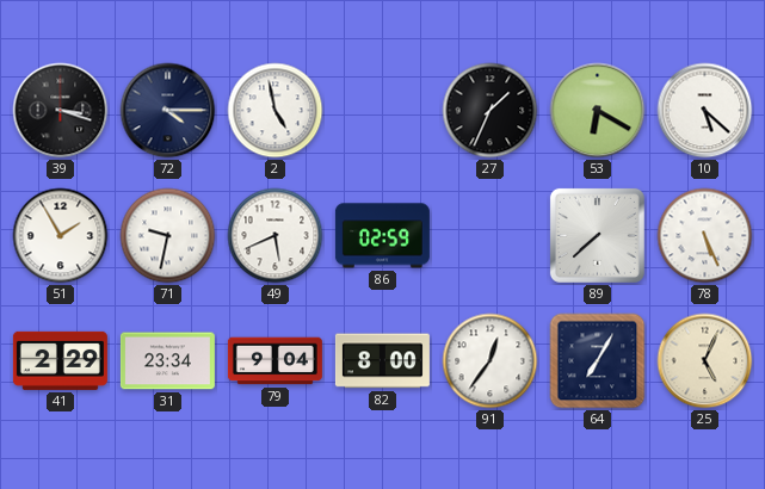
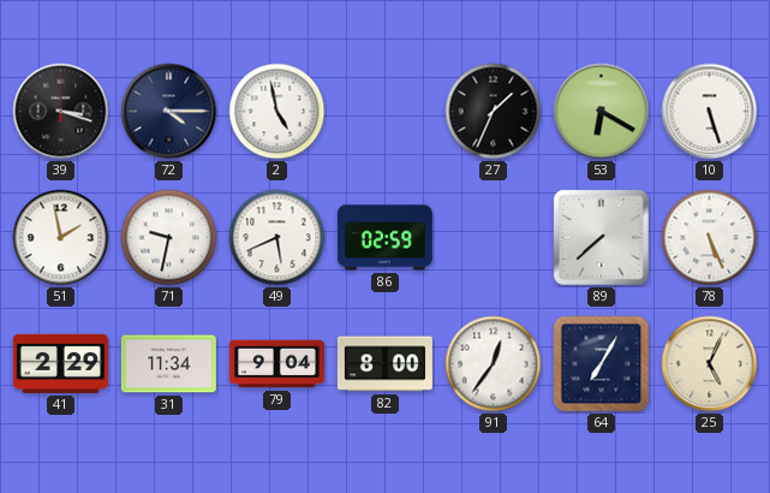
10: 5:22 -> 5:27 (710, 112)
51: 1:55 -> 1:58 (61, 238)
31: 23:34 -> 11:34 (168, 364)
